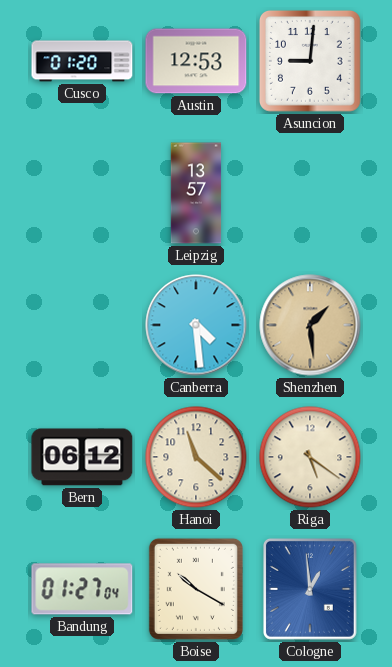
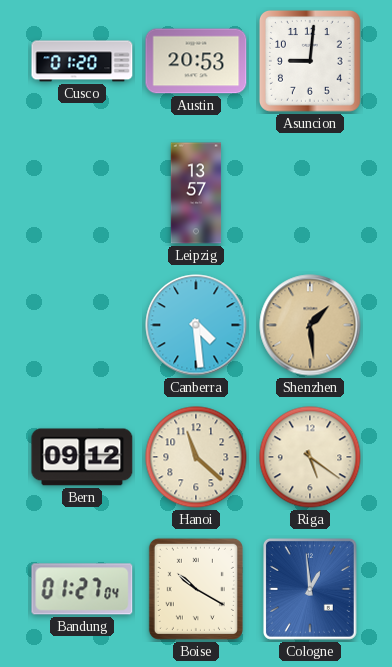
Austin: 12:53 -> 20:53 (196, 61)
Bern: 06:12 -> 09:12 (82, 457)
